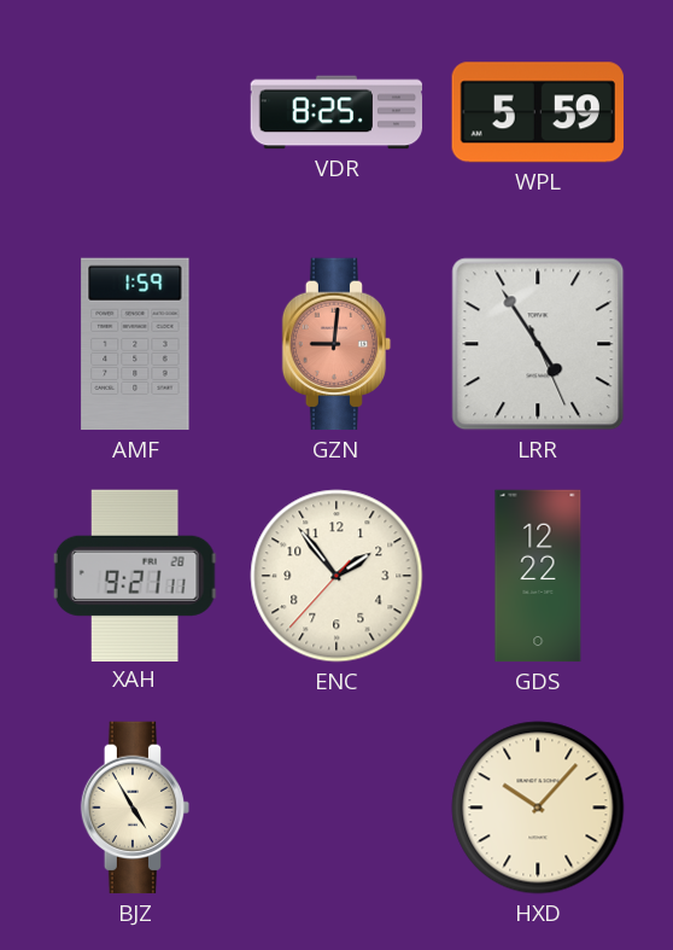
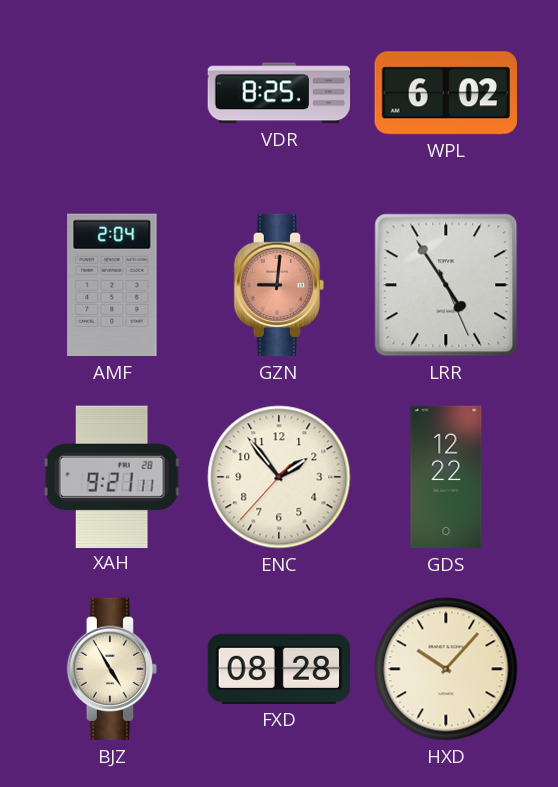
WPL: 5:59 -> 6:02 (446, 93)
AMF: 1:59 -> 2:04 (112, 285)
FXD: none -> 08:28 (279, 669)
